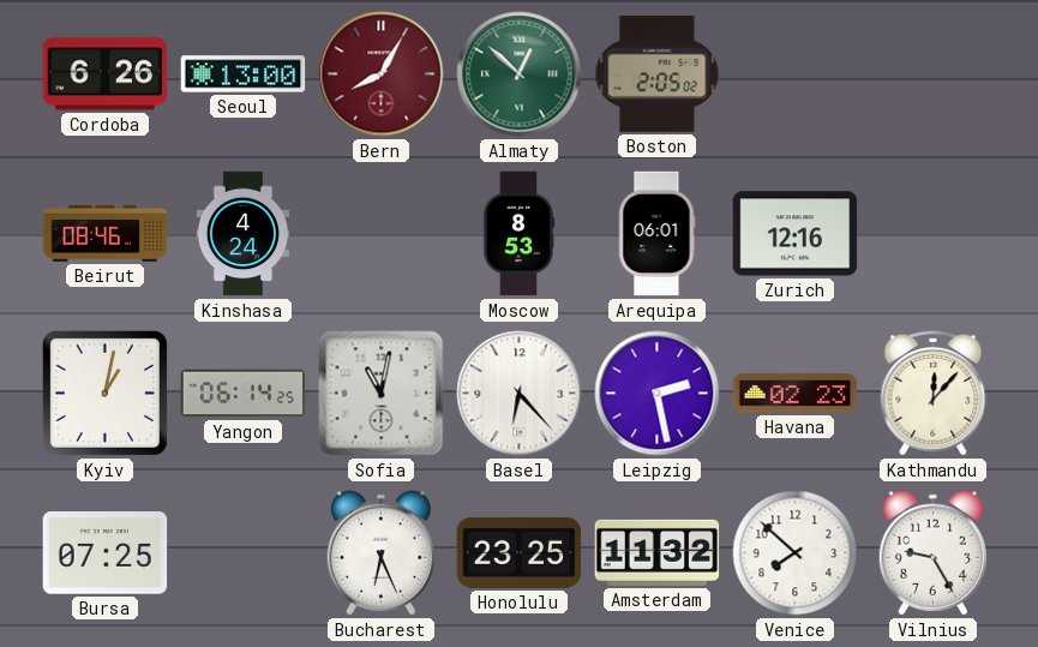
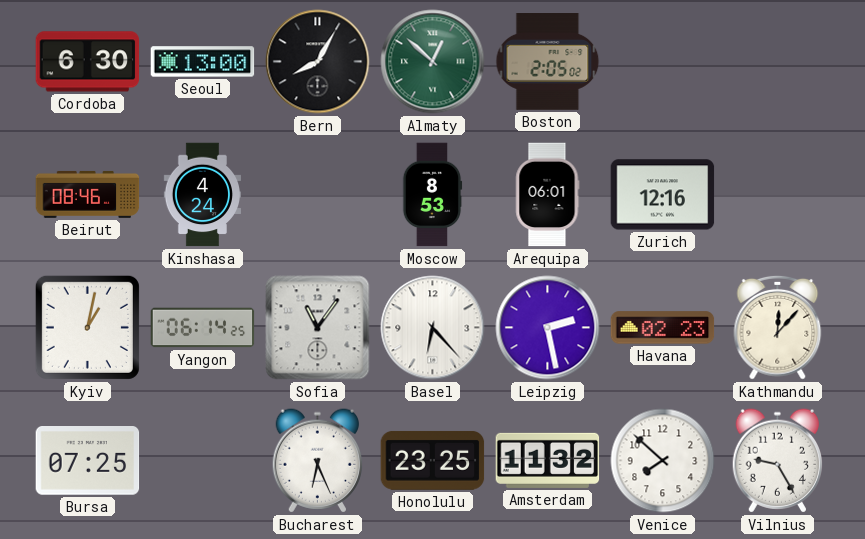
Cordoba: 6:26 -> 6:30 (88, 62)
Bern dial: burgundy -> black (318, 62)
Sofia: 11:02 -> 11:06 (318, 328)
